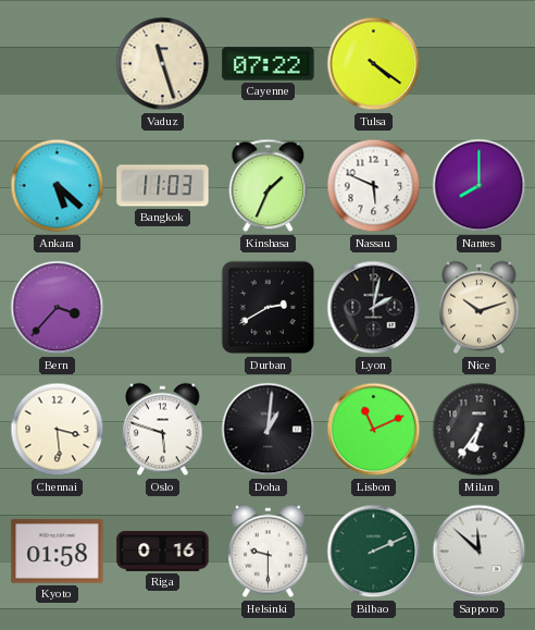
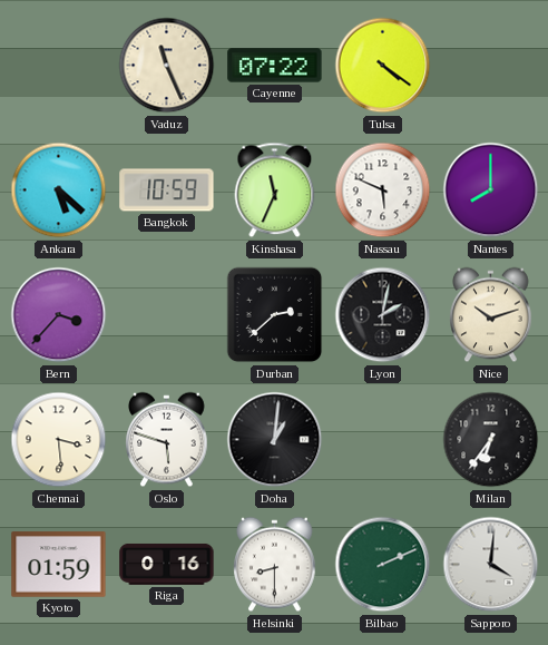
Vaduz: 11:27 -> 11:26 (167, 66)
Bangkok: 11:03 -> 10:59 (167, 190)
Kinshasa: 1:34 -> 11:34 (275, 190)
Durban: 2:40 -> 2:38 (275, 315)
Lisbon: 11:11 -> none (374, 430)
Kyoto: 01:58 -> 01:59 (59, 565)
Helsinki: 9:30 -> 8:30 (275, 565)
Sapporo: 11:52 -> 4:01 (491, 565)
